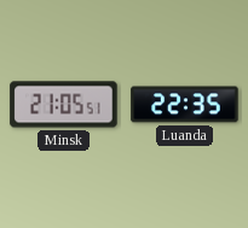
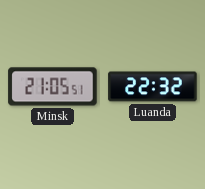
Luanda: 22:35 -> 22:32 (153, 87)
